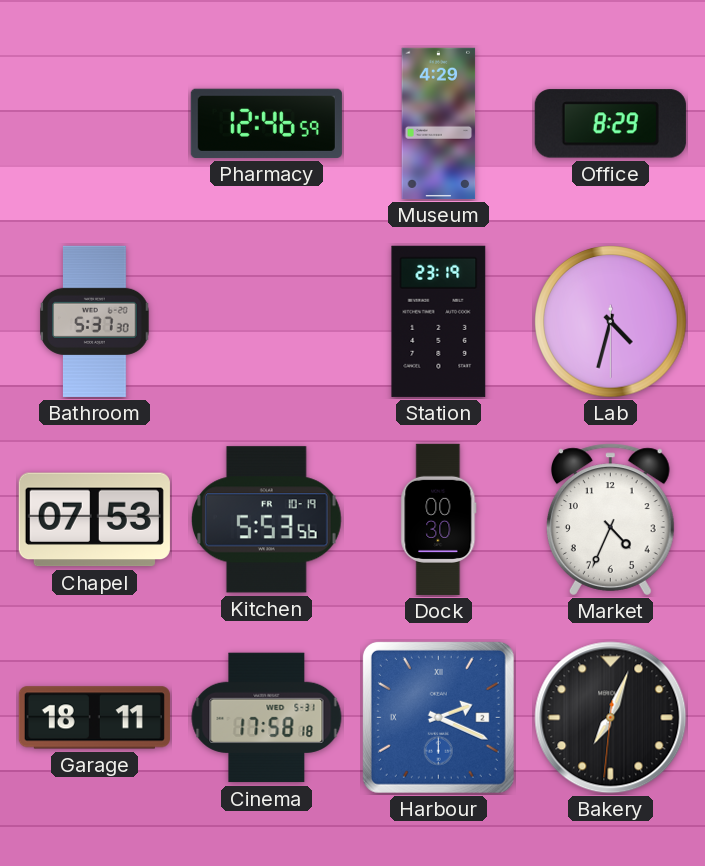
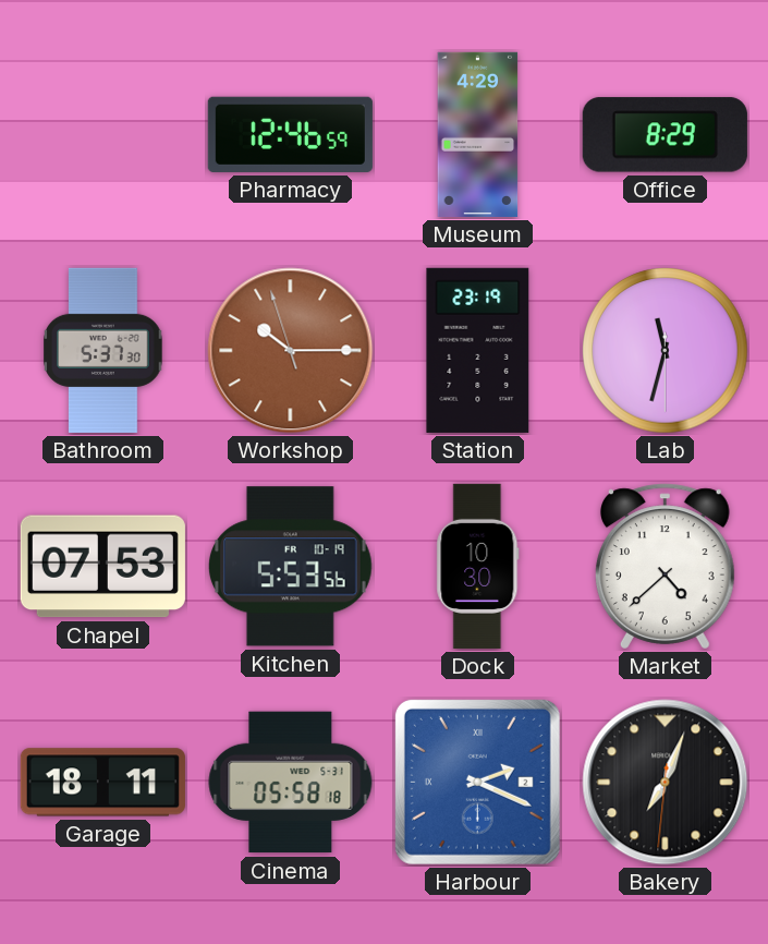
Workshop: none -> 10:14 (291, 351)
Lab: 4:32 -> 11:32 (666, 351)
Dock: 00:30 -> 10:30 (478, 566)
Market: 4:34 -> 4:38 (665, 567)
Cinema: 17:58 -> 05:58 (291, 783)
